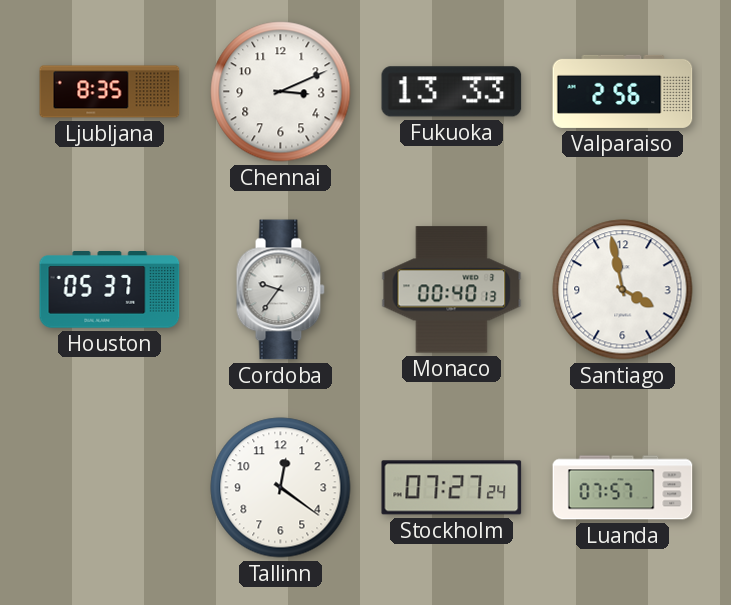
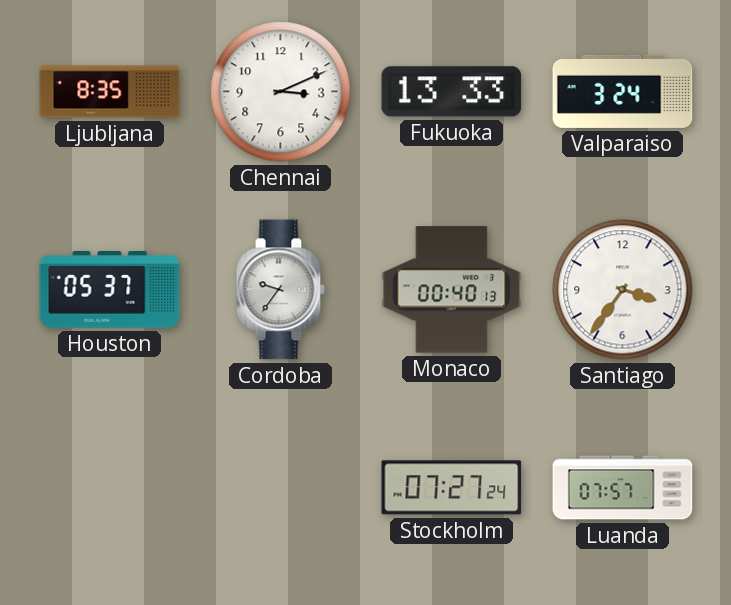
Valparaiso: 2:56 -> 3:24 (623, 91)
Santiago: 3:58 -> 3:36 (623, 290)
Tallinn: 12:21 -> none (281, 488)
